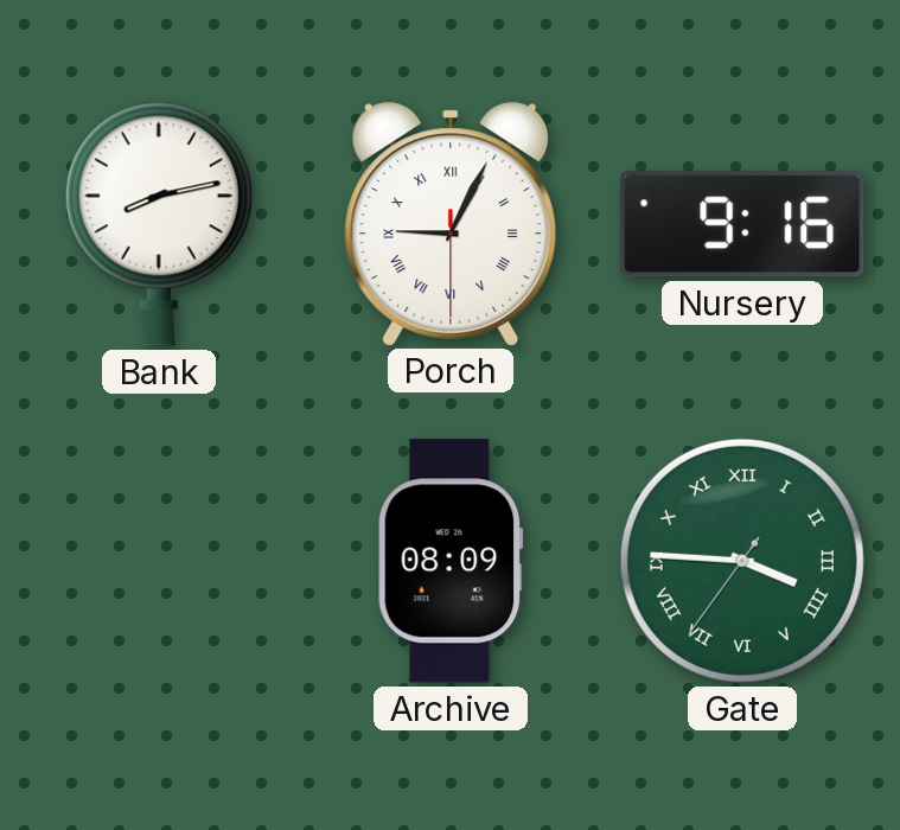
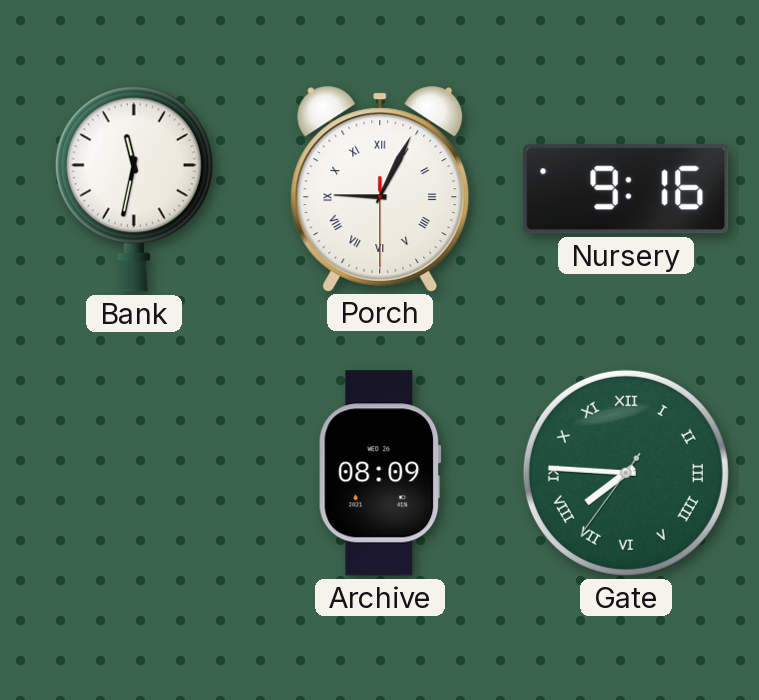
Bank: 8:13 -> 11:32 (134, 189)
Gate: 3:45 -> 7:45 (626, 473)
